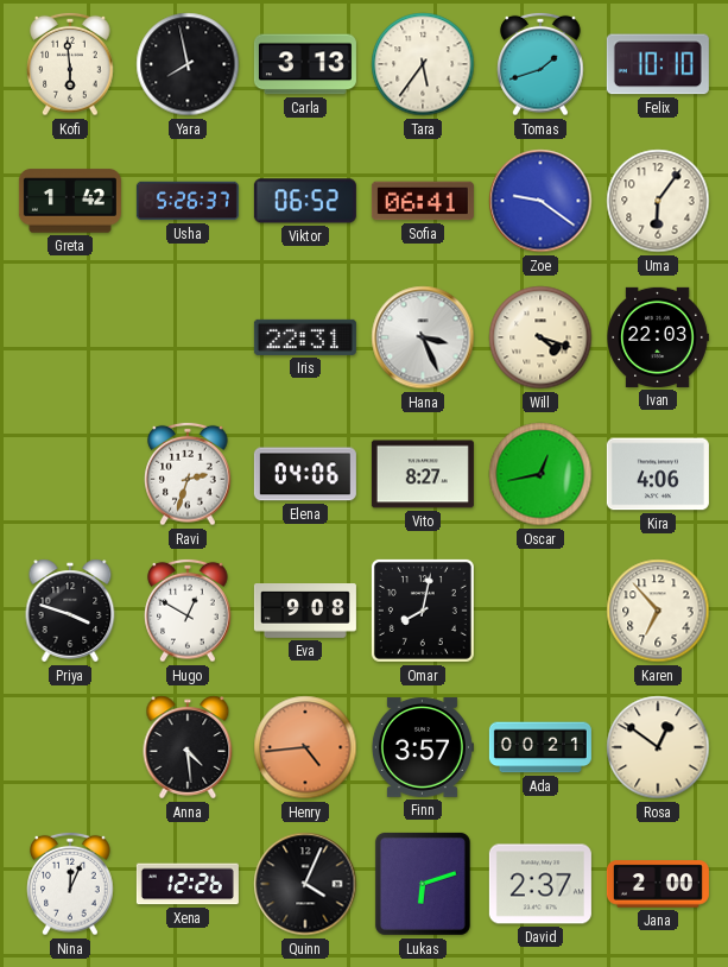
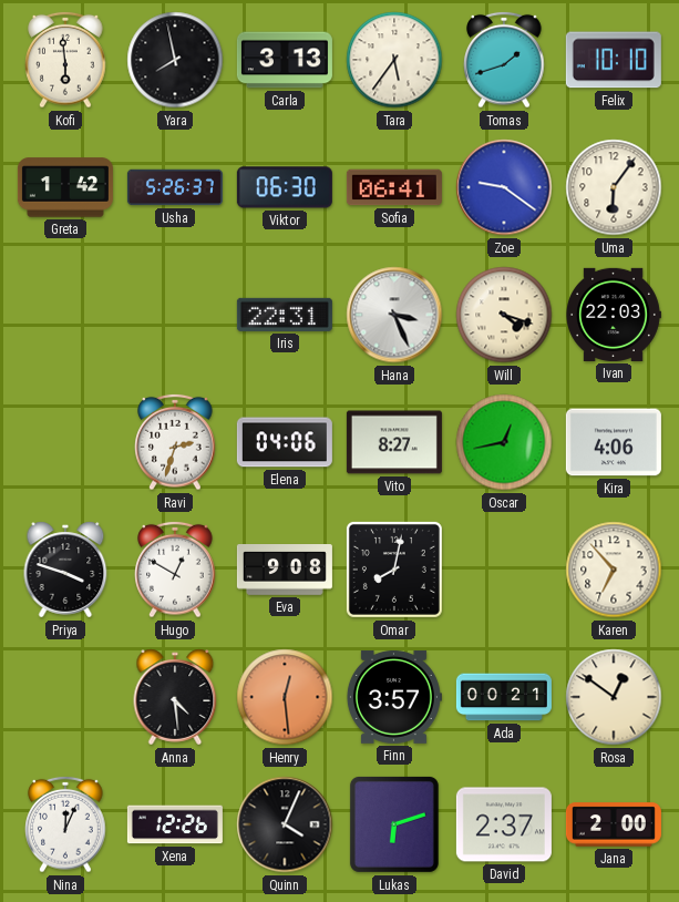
Viktor: 06:52 -> 06:30 (285, 187)
Henry: 4:44 -> 12:29 (285, 697)
